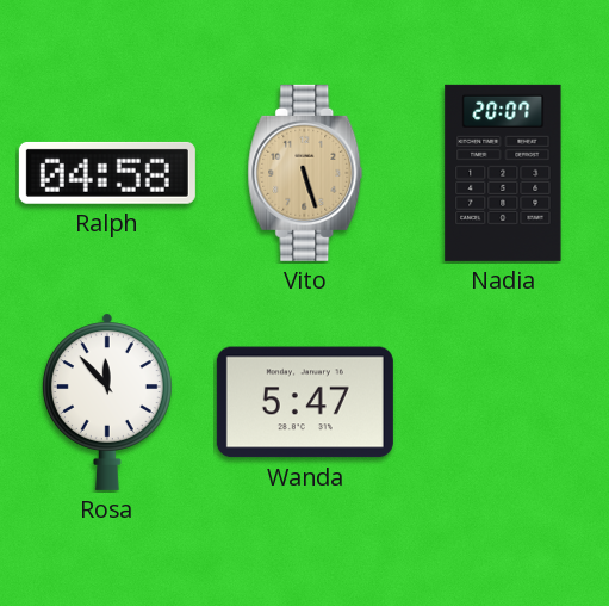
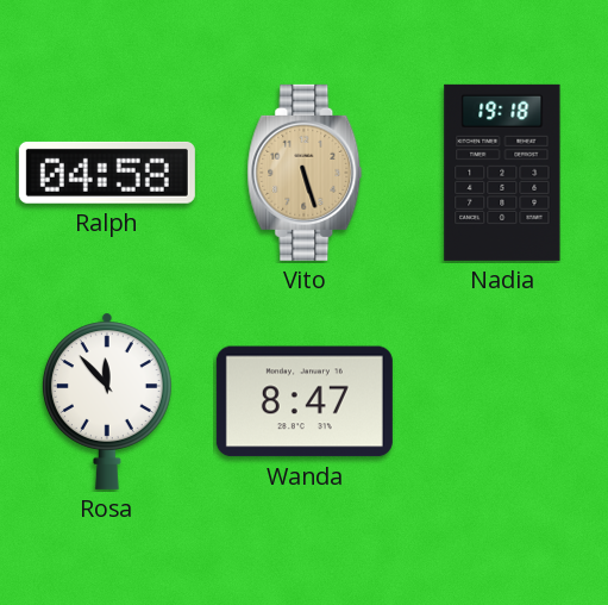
Nadia: 20:07 -> 19:18 (502, 173)
Wanda: 5:47 -> 8:47 (305, 401)
